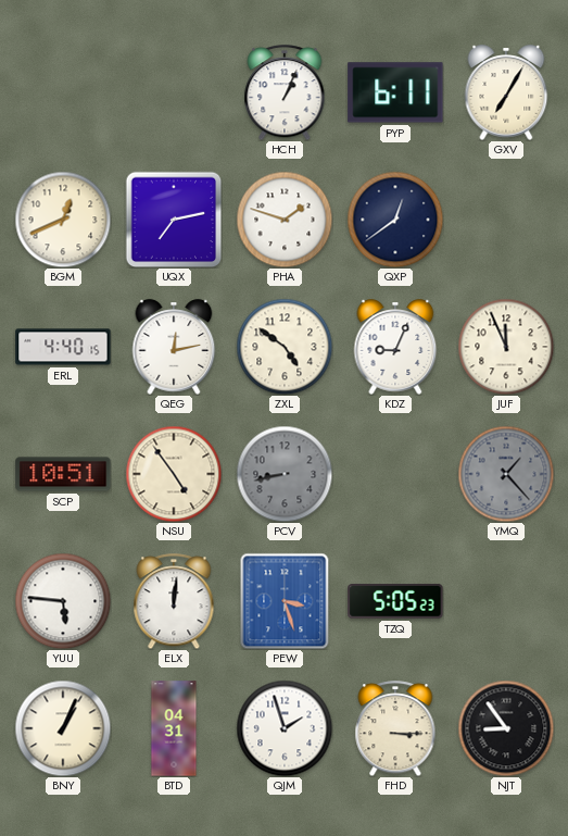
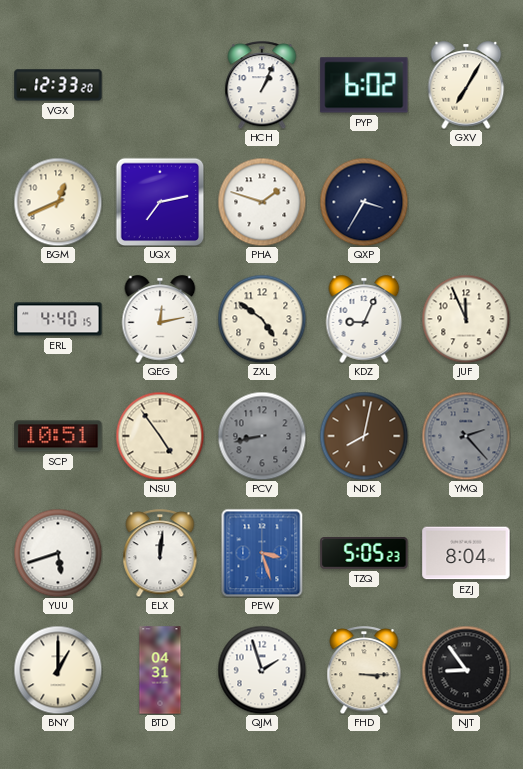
VGX: none -> 12:33 (58, 85)
PYP: 6:11 -> 6:02 (364, 85)
QXP: 12:39 -> 3:35 (364, 202)
NDK: none -> 8:02 (364, 436)
YMQ: 1:23 -> 2:23 (466, 436)
YUU: 5:46 -> 5:42 (58, 553)
EZJ: none -> 8:04 (466, 553)
BNY: 1:04 -> 1:00 (58, 670)
